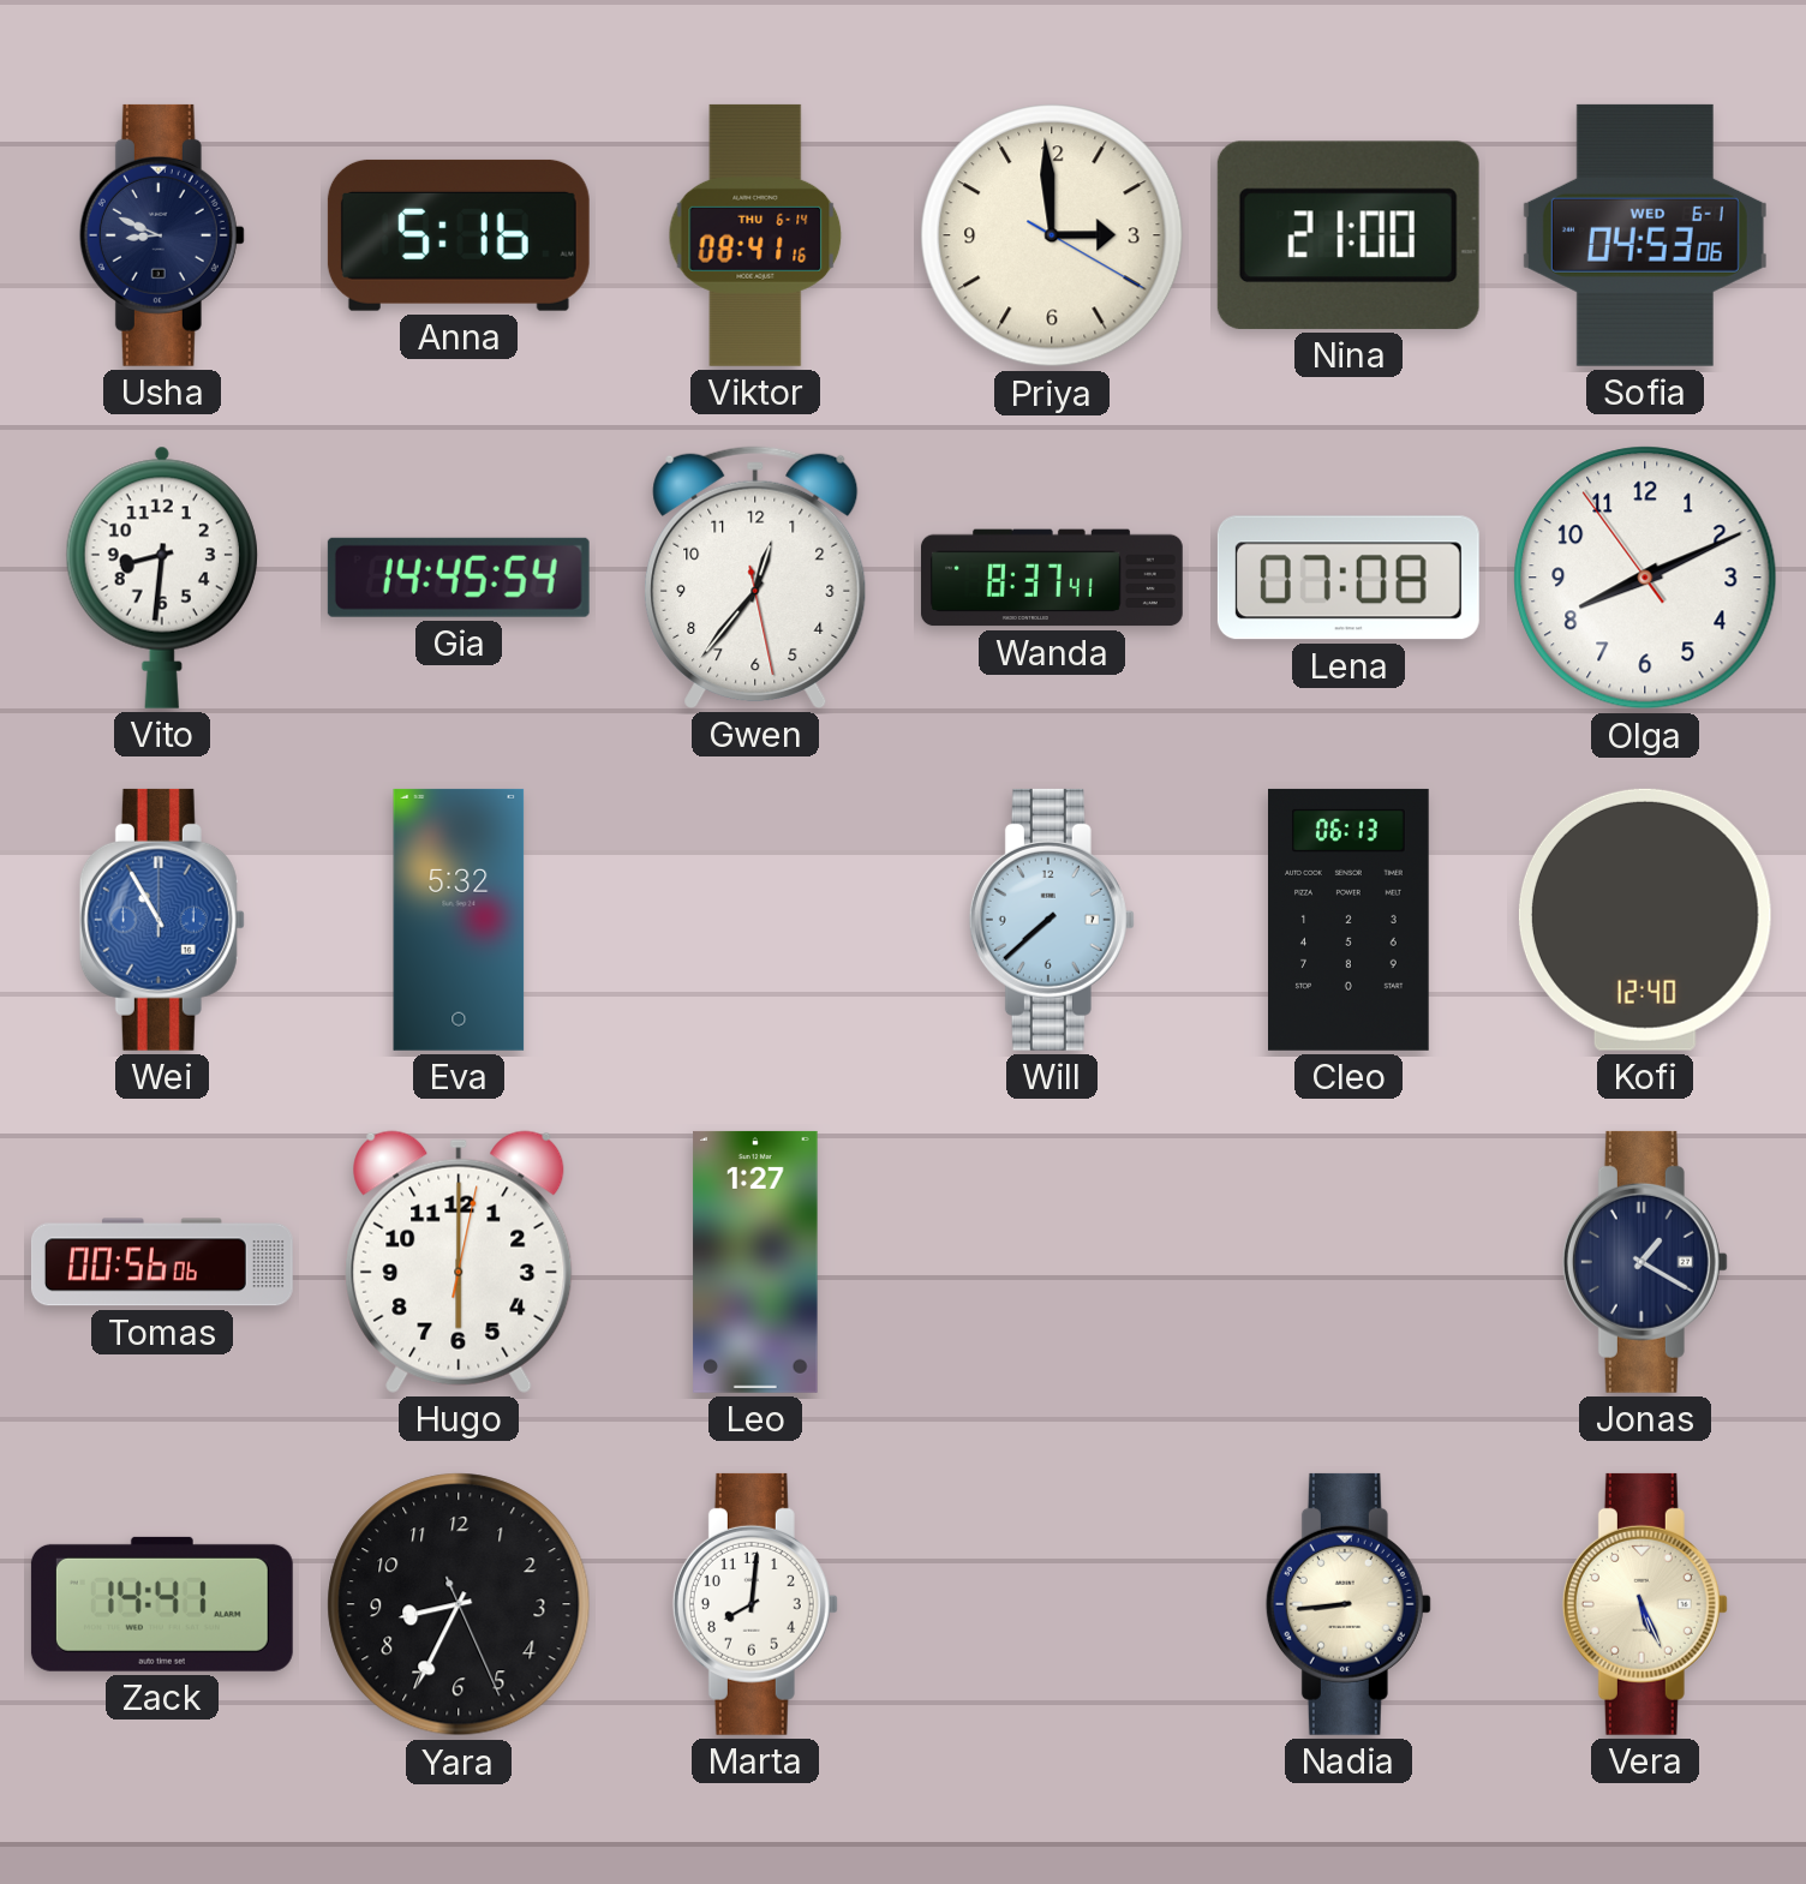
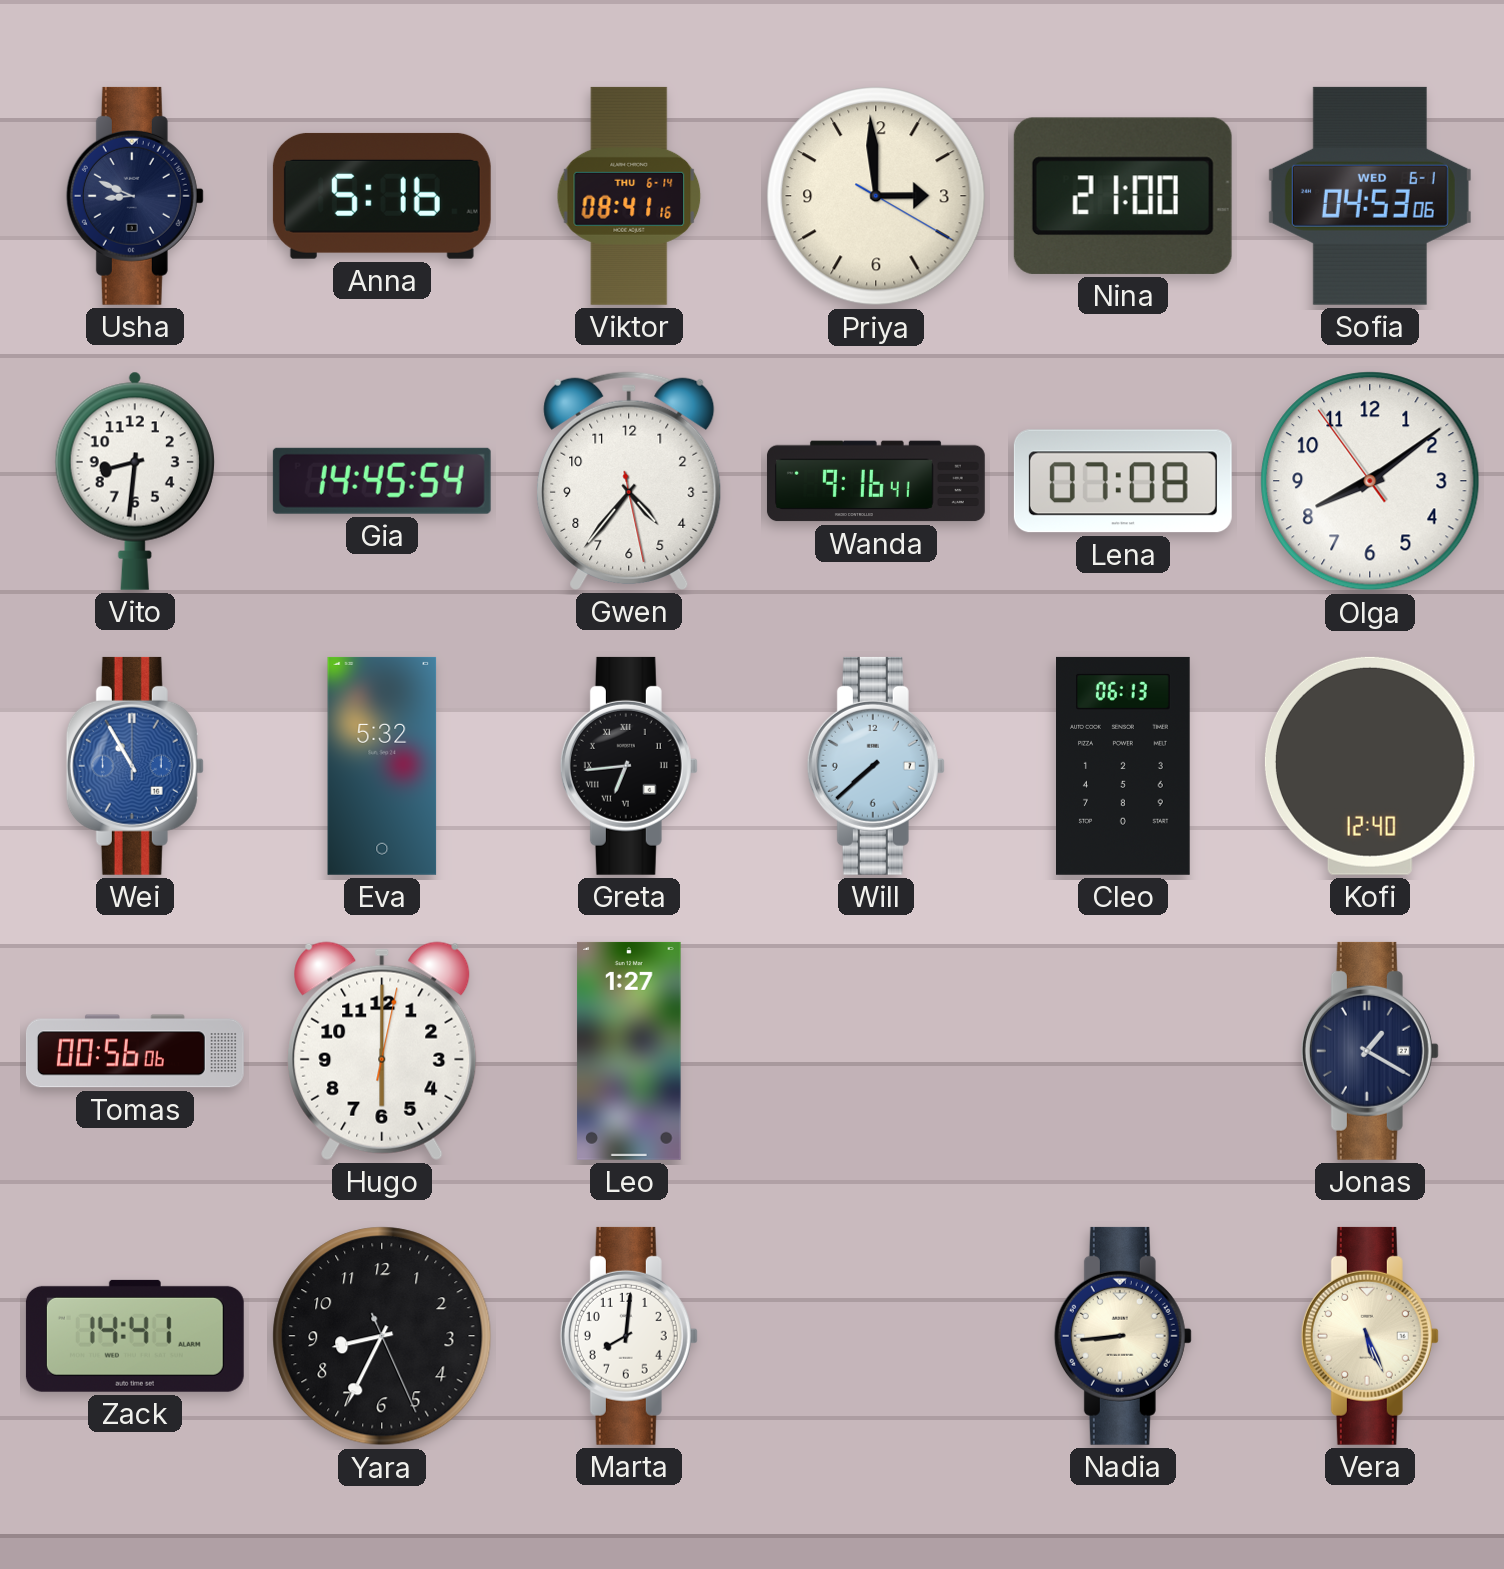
Gwen: 12:36 -> 4:36 (629, 481)
Wanda: 8:37 -> 9:16 (876, 481)
Olga: 8:10 -> 8:08 (1370, 481)
Greta: none -> 6:44 (629, 766)
